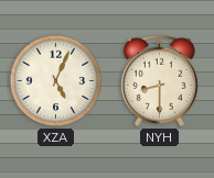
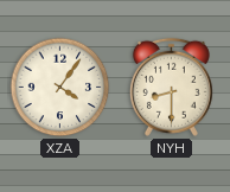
XZA: 5:04 -> 4:06 (60, 88)
